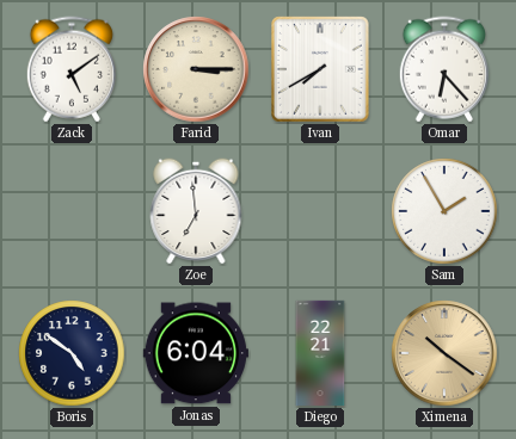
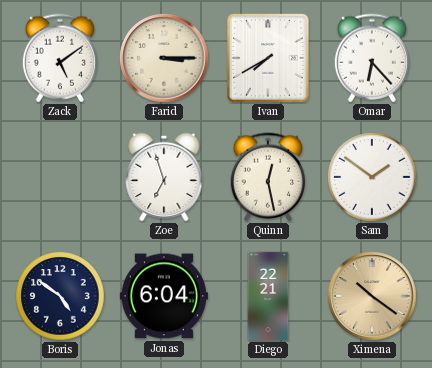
Zoe: 6:59 -> 6:57 (164, 177)
Quinn: none -> 12:28 (267, 177)
Sam: 1:55 -> 1:51 (372, 177)
